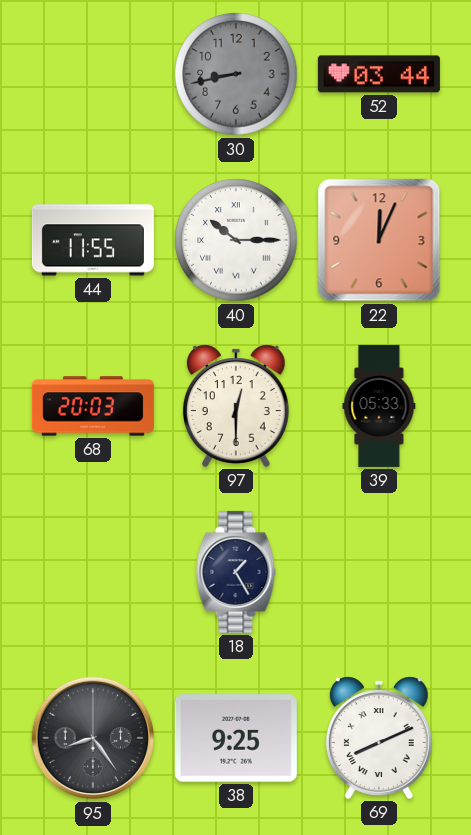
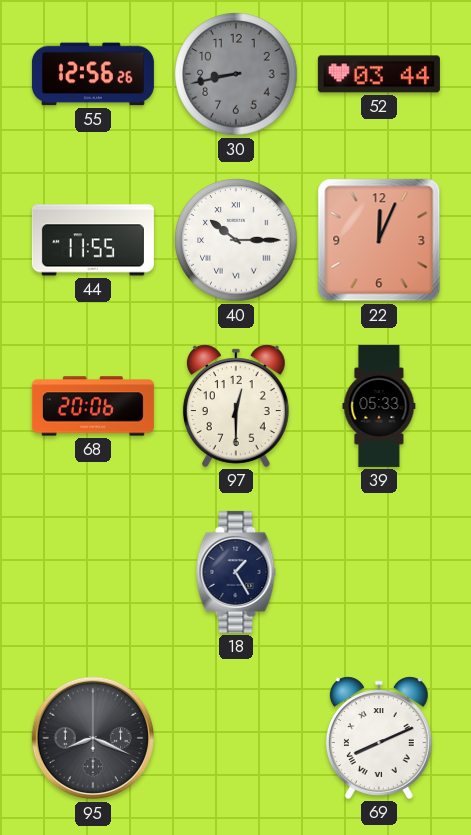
55: none -> 12:56 (93, 74)
68: 20:03 -> 20:06 (93, 406)
95: 8:24 -> 8:19 (93, 738)
38: 9:25 -> none (236, 738)
